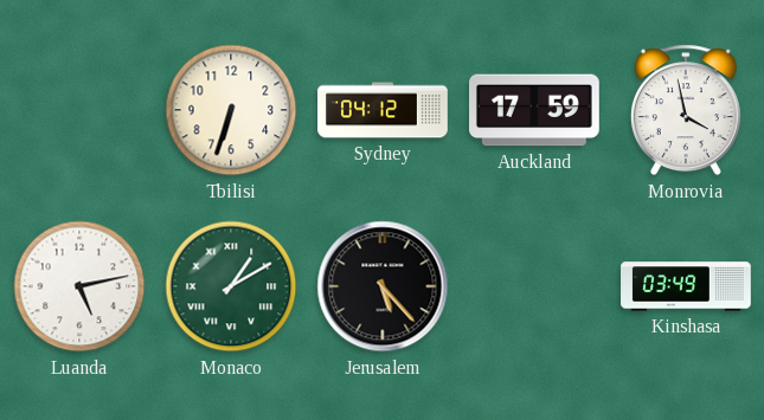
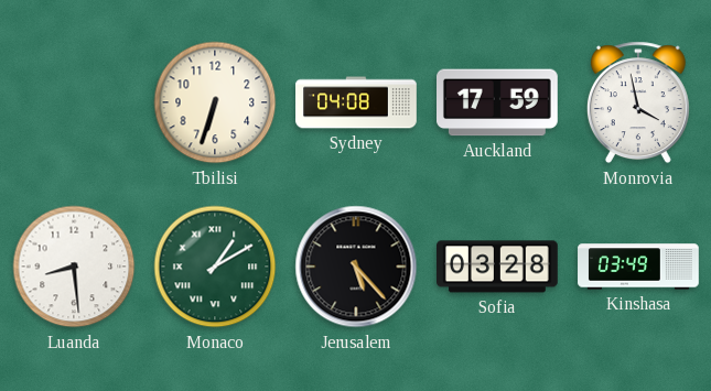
Sydney: 04:12 -> 04:08 (356, 102)
Luanda: 5:13 -> 8:29 (74, 267)
Sofia: none -> 03:28 (498, 267)
